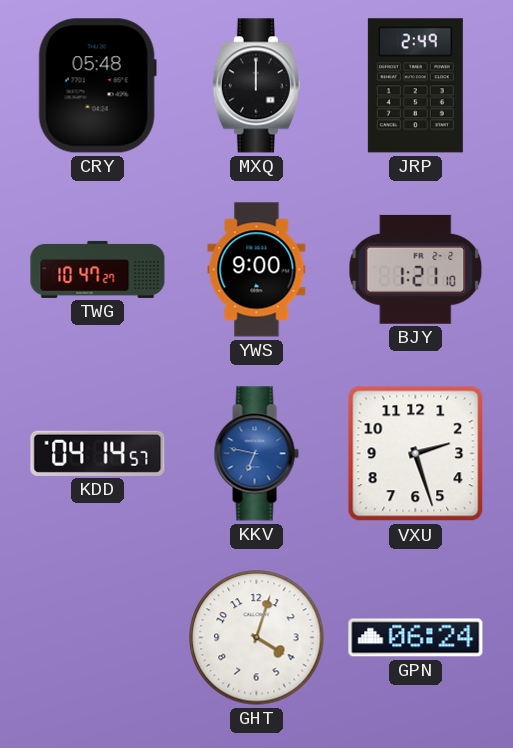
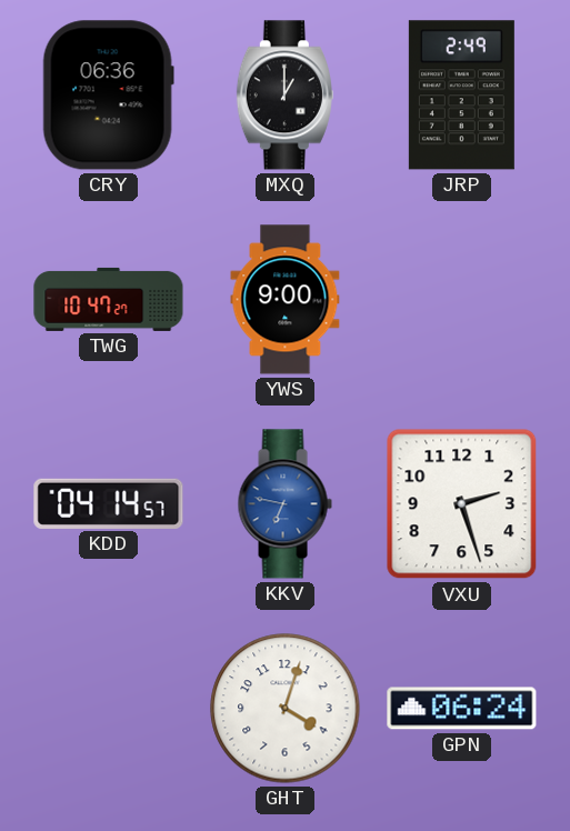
CRY: 05:48 -> 06:36 (108, 96)
MXQ: 12:00 -> 1:00 (284, 96)
BJY: 1:21 -> none (416, 269)
